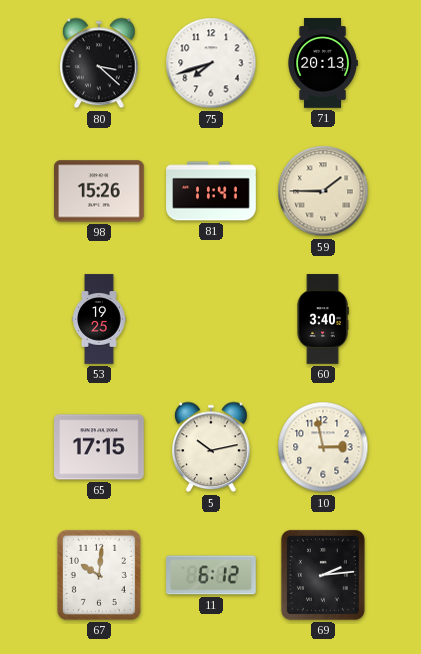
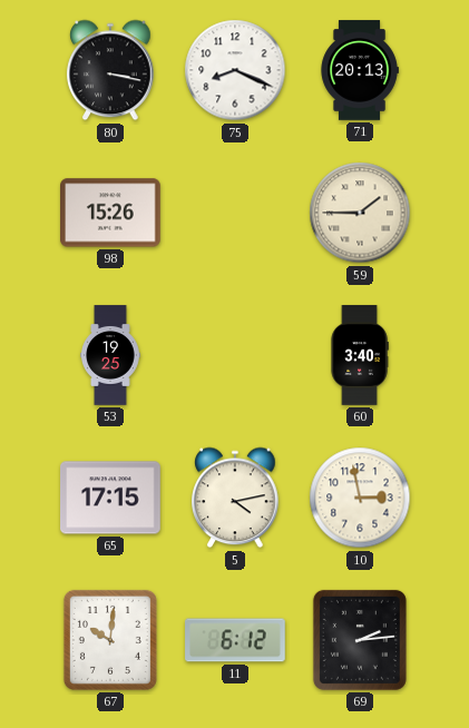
80: 3:22 -> 3:17 (110, 70)
75: 7:42 -> 8:19 (235, 70)
81: 11:41 -> none (211, 191)
5: 10:13 -> 4:13 (235, 498)
